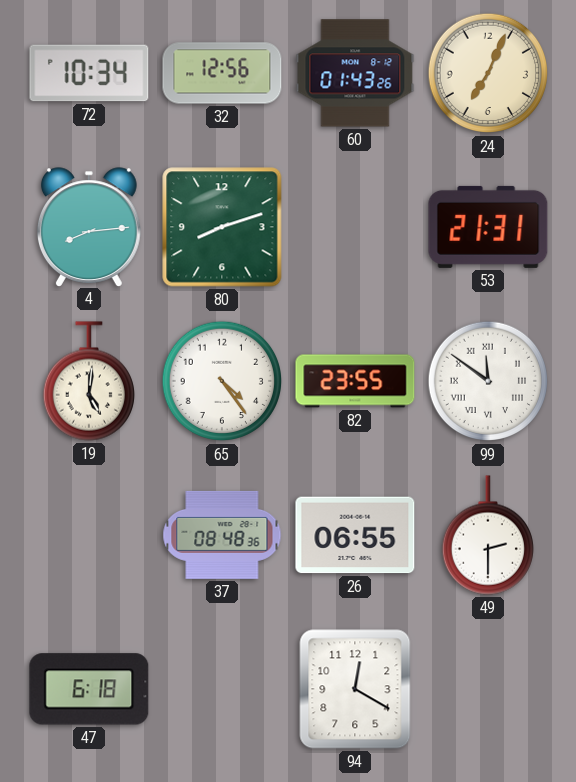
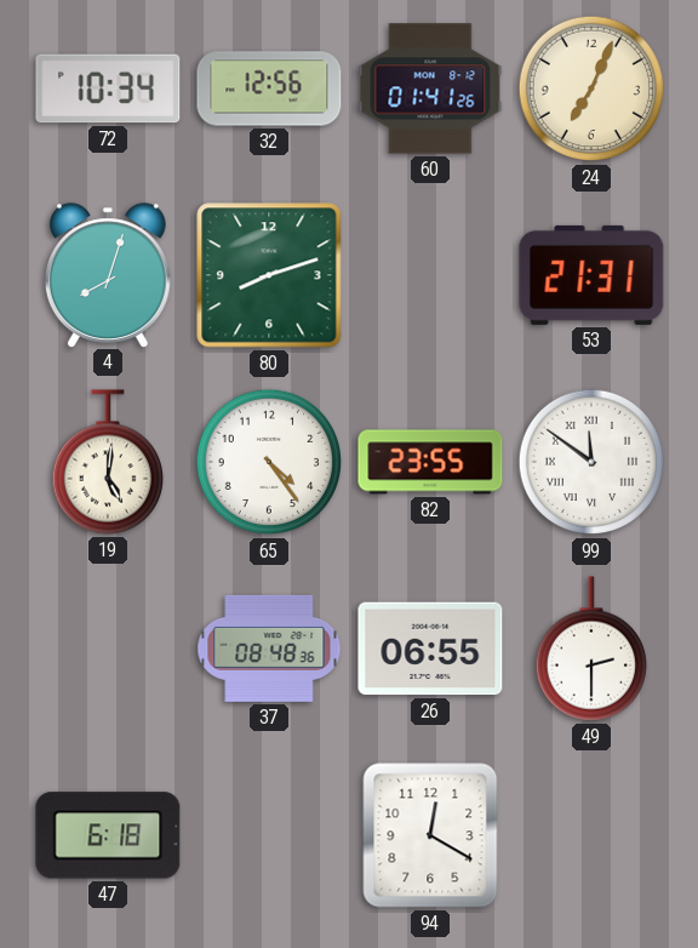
60: 01:43 -> 01:41 (430, 88)
4: 8:14 -> 8:03 (108, 275)
